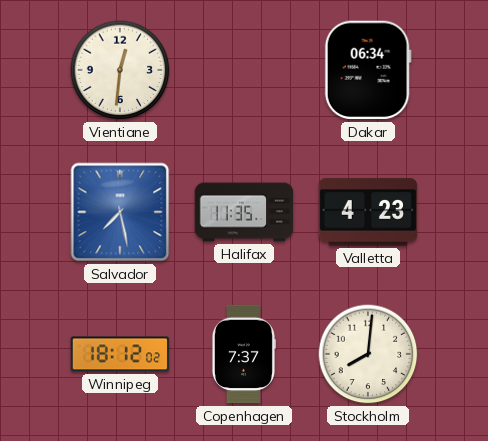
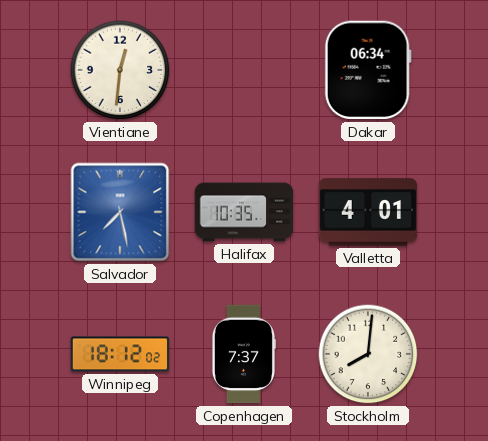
Halifax: 11:35 -> 10:35 (244, 212)
Valletta: 4:23 -> 4:01 (368, 212)
